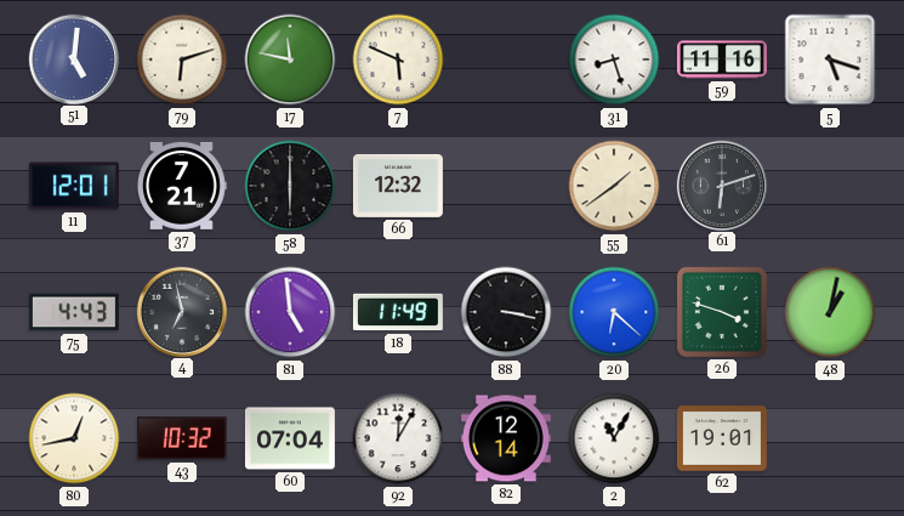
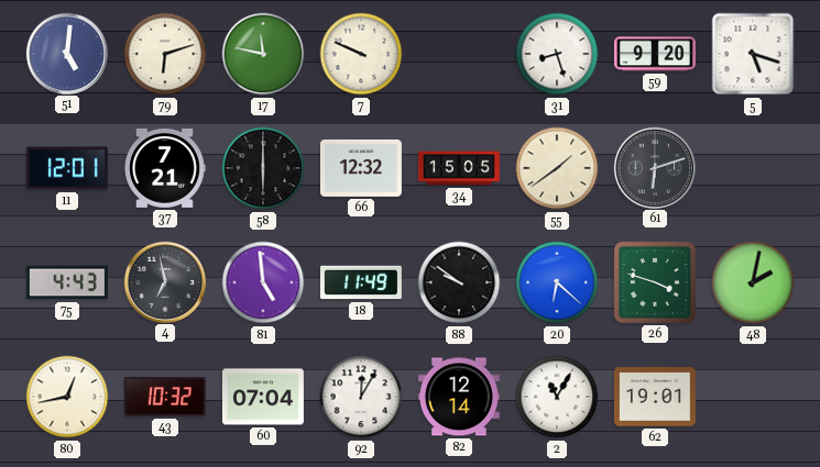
7: 5:49 -> 9:49 (361, 54)
59: 11:16 -> 9:20 (655, 54)
34: none -> 15:05 (459, 168)
88: 3:17 -> 9:51 (459, 282)
48: 1:02 -> 2:02 (753, 282)
